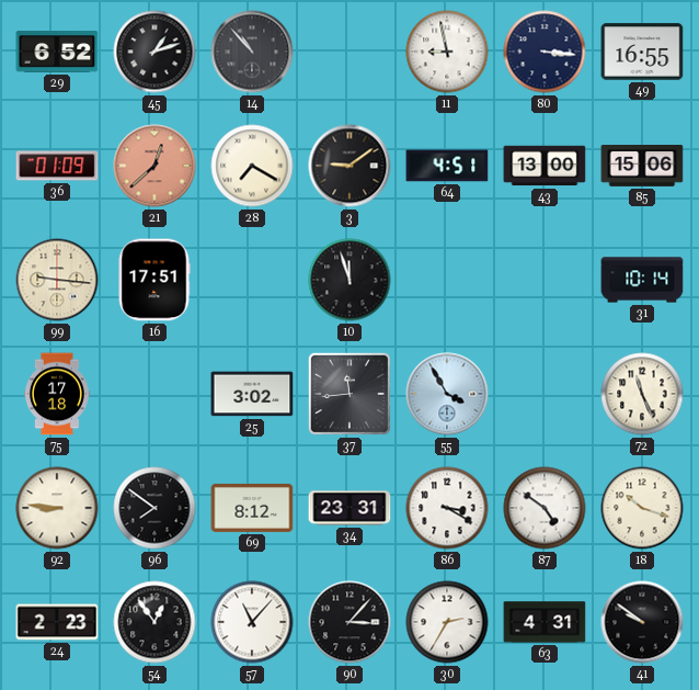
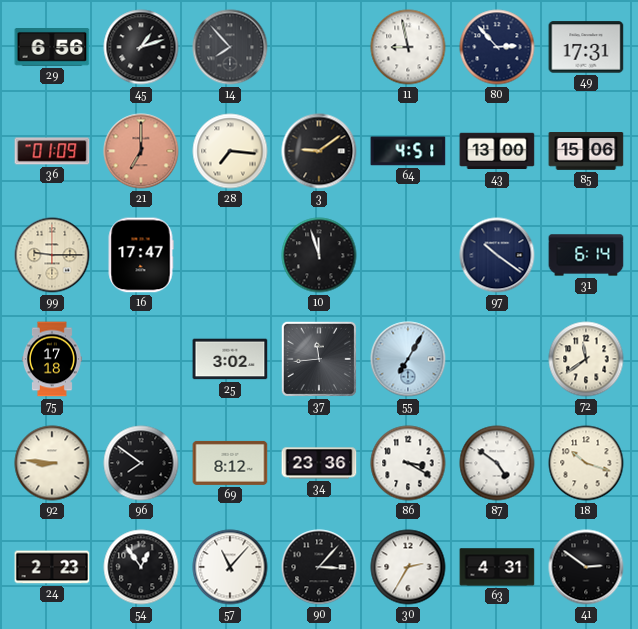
29: 6:52 -> 6:56 (52, 48)
14: 10:53 -> 7:53 (230, 47)
80: 3:16 -> 2:53 (497, 47)
49: 16:55 -> 17:31 (586, 47)
21: 12:38 -> 7:00 (141, 151)
28: 7:20 -> 7:16 (230, 151)
99: 9:16 -> 9:15 (52, 255)
16: 17:51 -> 17:47 (141, 255)
97: none -> 10:21 (497, 255)
31: 10:14 -> 6:14 (586, 255)
55: 3:55 -> 7:05 (408, 359)
72: 11:26 -> 11:39 (586, 359)
34: 23:31 -> 23:36 (319, 463)
41: 9:51 -> 2:51 (586, 567)
